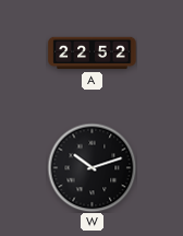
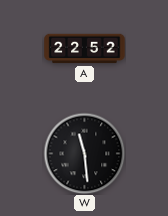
W: 10:12 -> 11:29 (84, 153)
